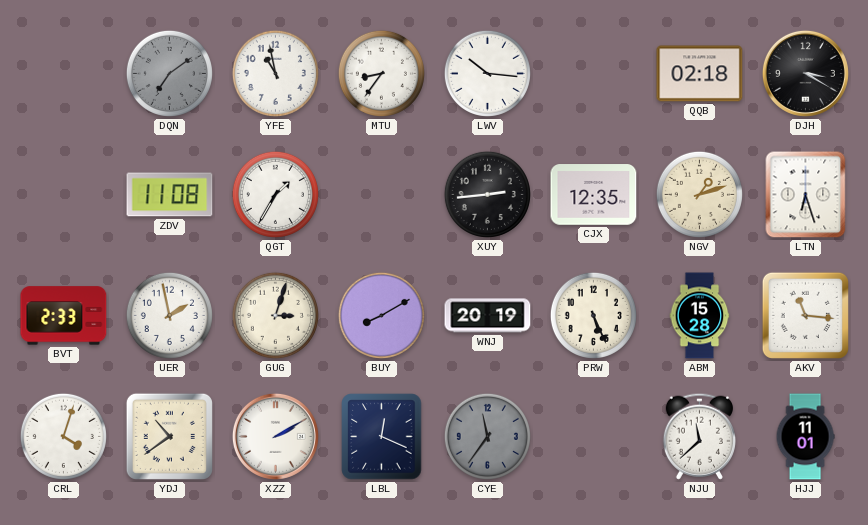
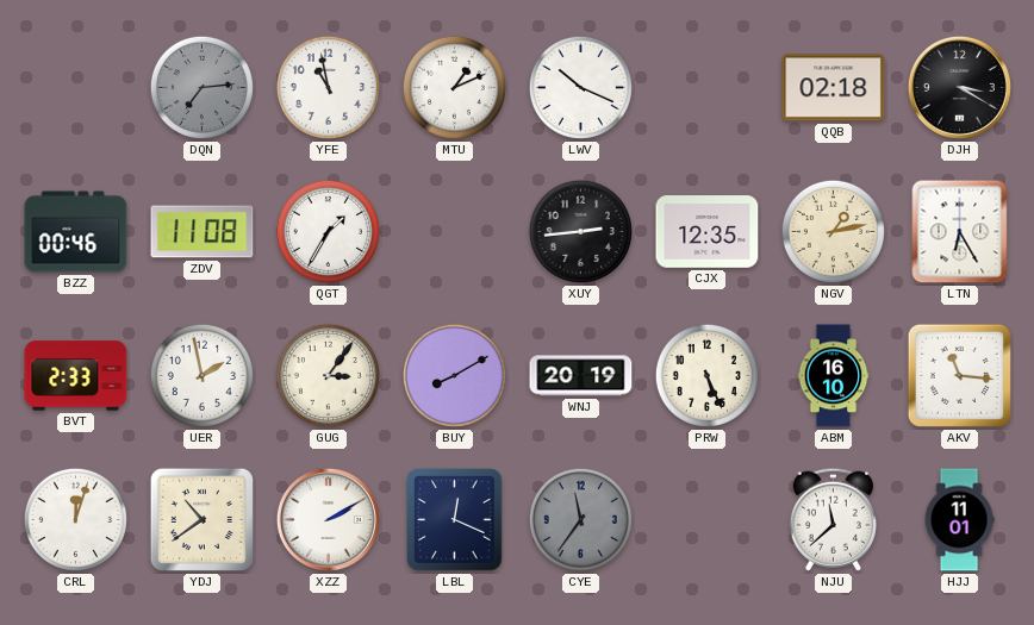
DQN: 7:09 -> 7:14 (201, 87)
MTU: 8:36 -> 1:11 (454, 87)
LWV: 10:16 -> 10:19 (580, 87)
BZZ: none -> 00:46 (76, 232)
NGV: 1:12 -> 1:13 (833, 231)
LTN: 6:27 -> 6:25 (960, 232)
GUG: 3:03 -> 3:06 (328, 375)
ABM: 15:28 -> 16:10 (834, 376)
CRL: 4:03 -> 12:03 (75, 519)
